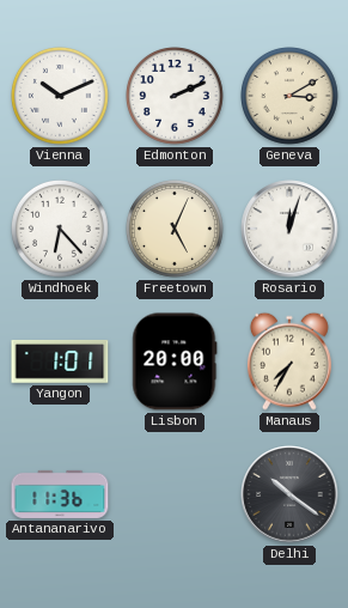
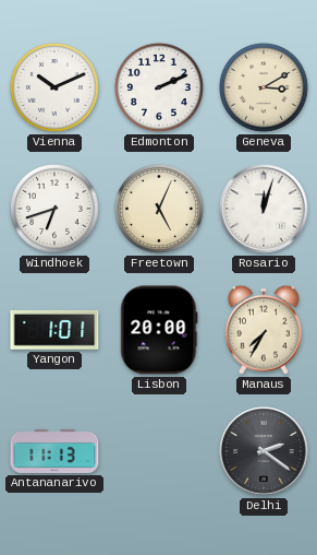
Windhoek: 6:23 -> 6:42 (56, 210)
Antananarivo: 11:36 -> 11:13 (54, 451)
Delhi: 10:21 -> 2:21 (264, 451)
